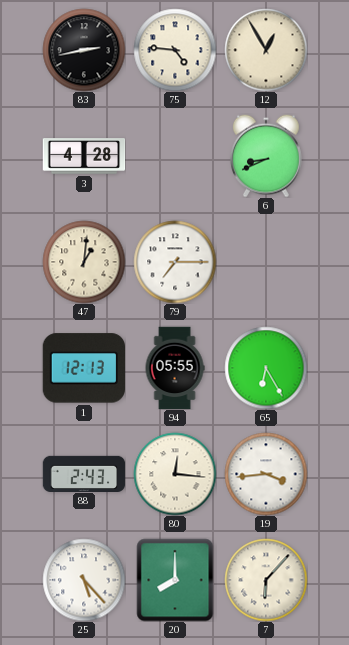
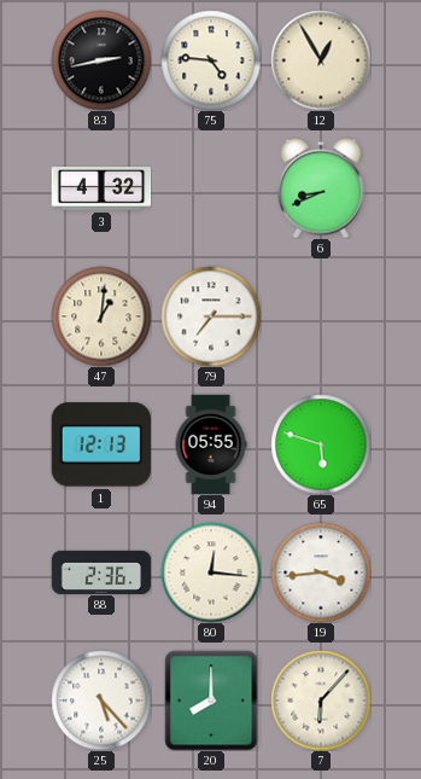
3: 4:28 -> 4:32 (101, 188)
65: 6:25 -> 5:48 (321, 444)
88: 2:43 -> 2:36 (101, 571)
